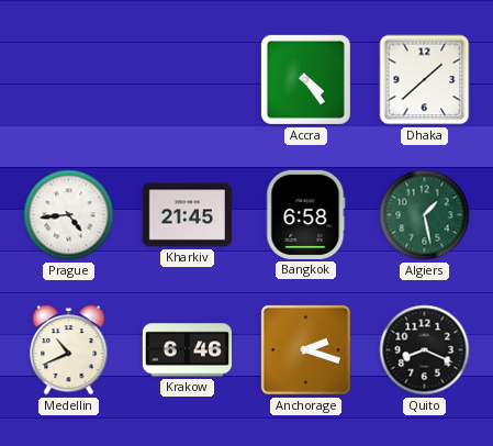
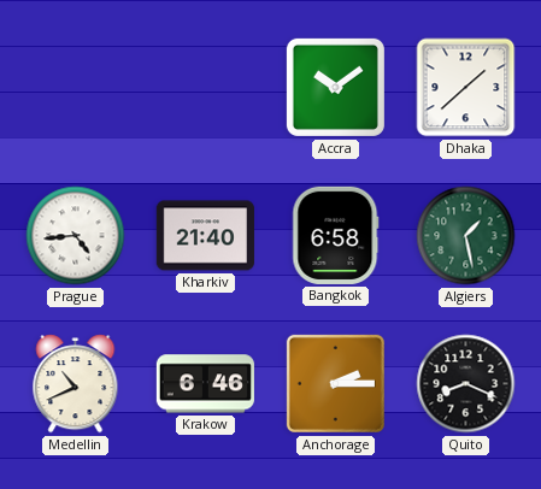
Accra: 4:24 -> 10:09 (335, 87)
Kharkiv: 21:45 -> 21:40 (205, 236)
Anchorage: 2:18 -> 2:15 (335, 383)
